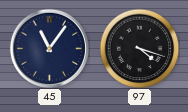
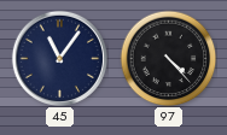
97: 4:18 -> 4:23 (168, 58)
